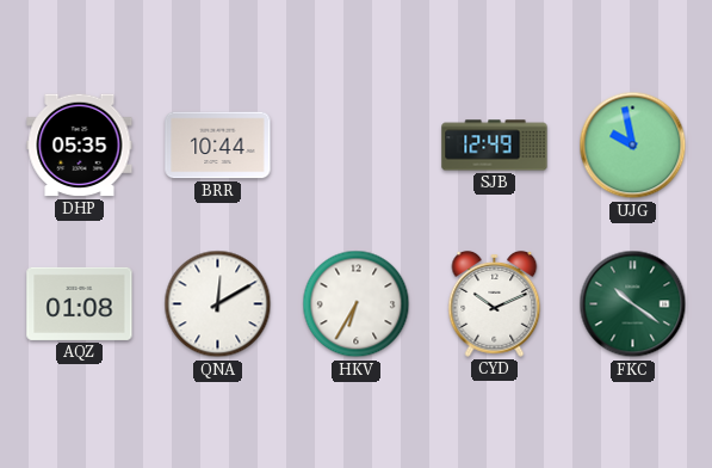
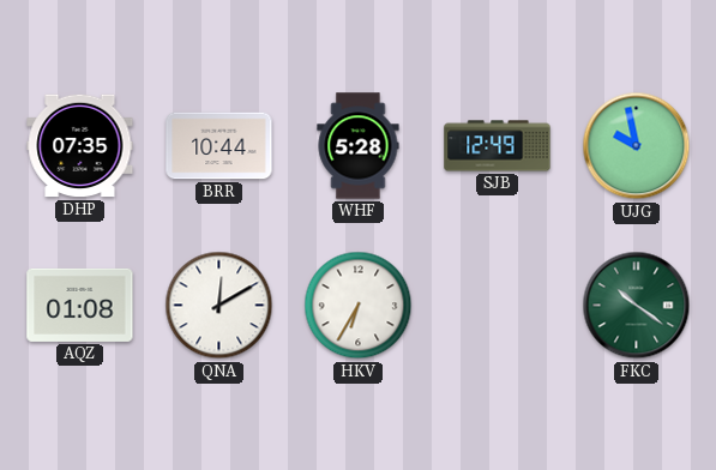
DHP: 05:35 -> 07:35 (80, 146)
WHF: none -> 5:28 (359, 146)
CYD: 10:11 -> none (495, 303)
